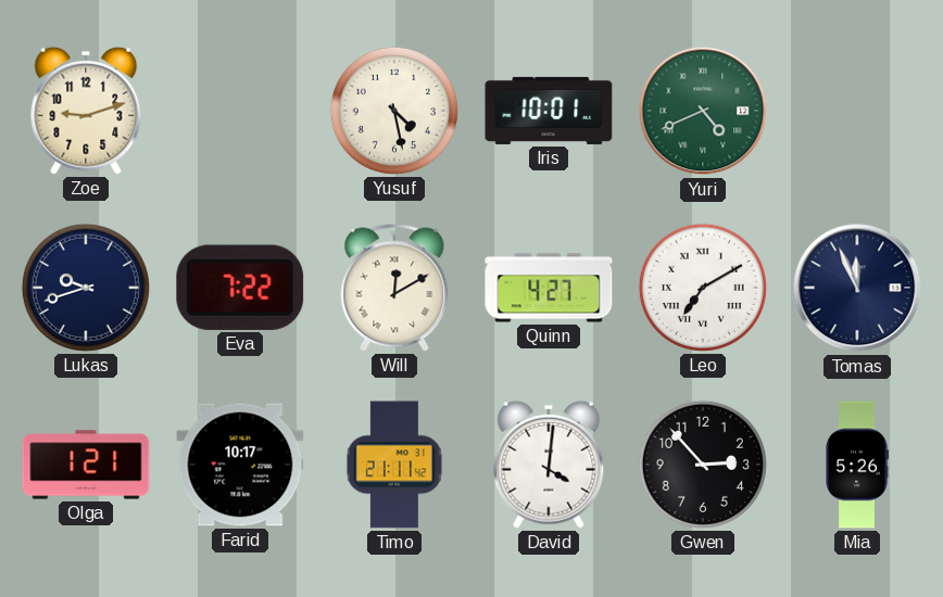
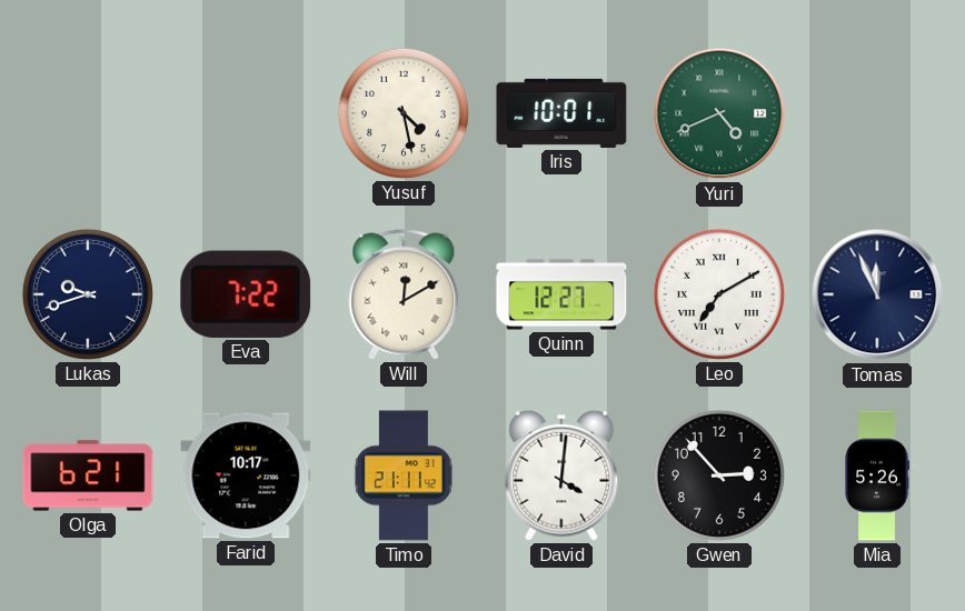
Zoe: 9:12 -> none (86, 111)
Quinn: 4:27 -> 12:27 (561, 294)
Olga: 1:21 -> 6:21 (88, 475)
